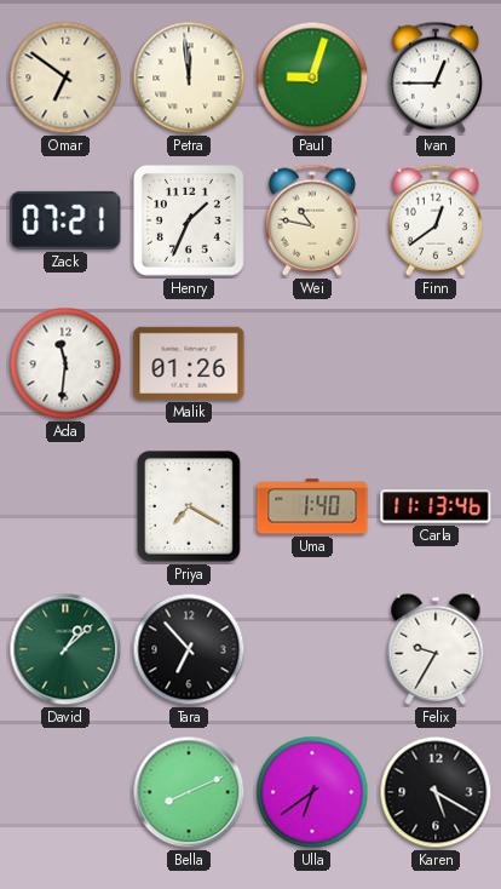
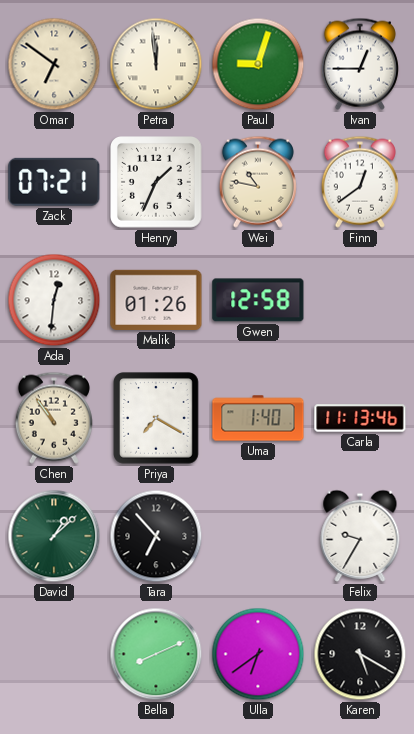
Ada: 11:31 -> 12:31 (54, 300)
Gwen: none -> 12:58 (258, 300)
Chen: none -> 10:54 (54, 418)
